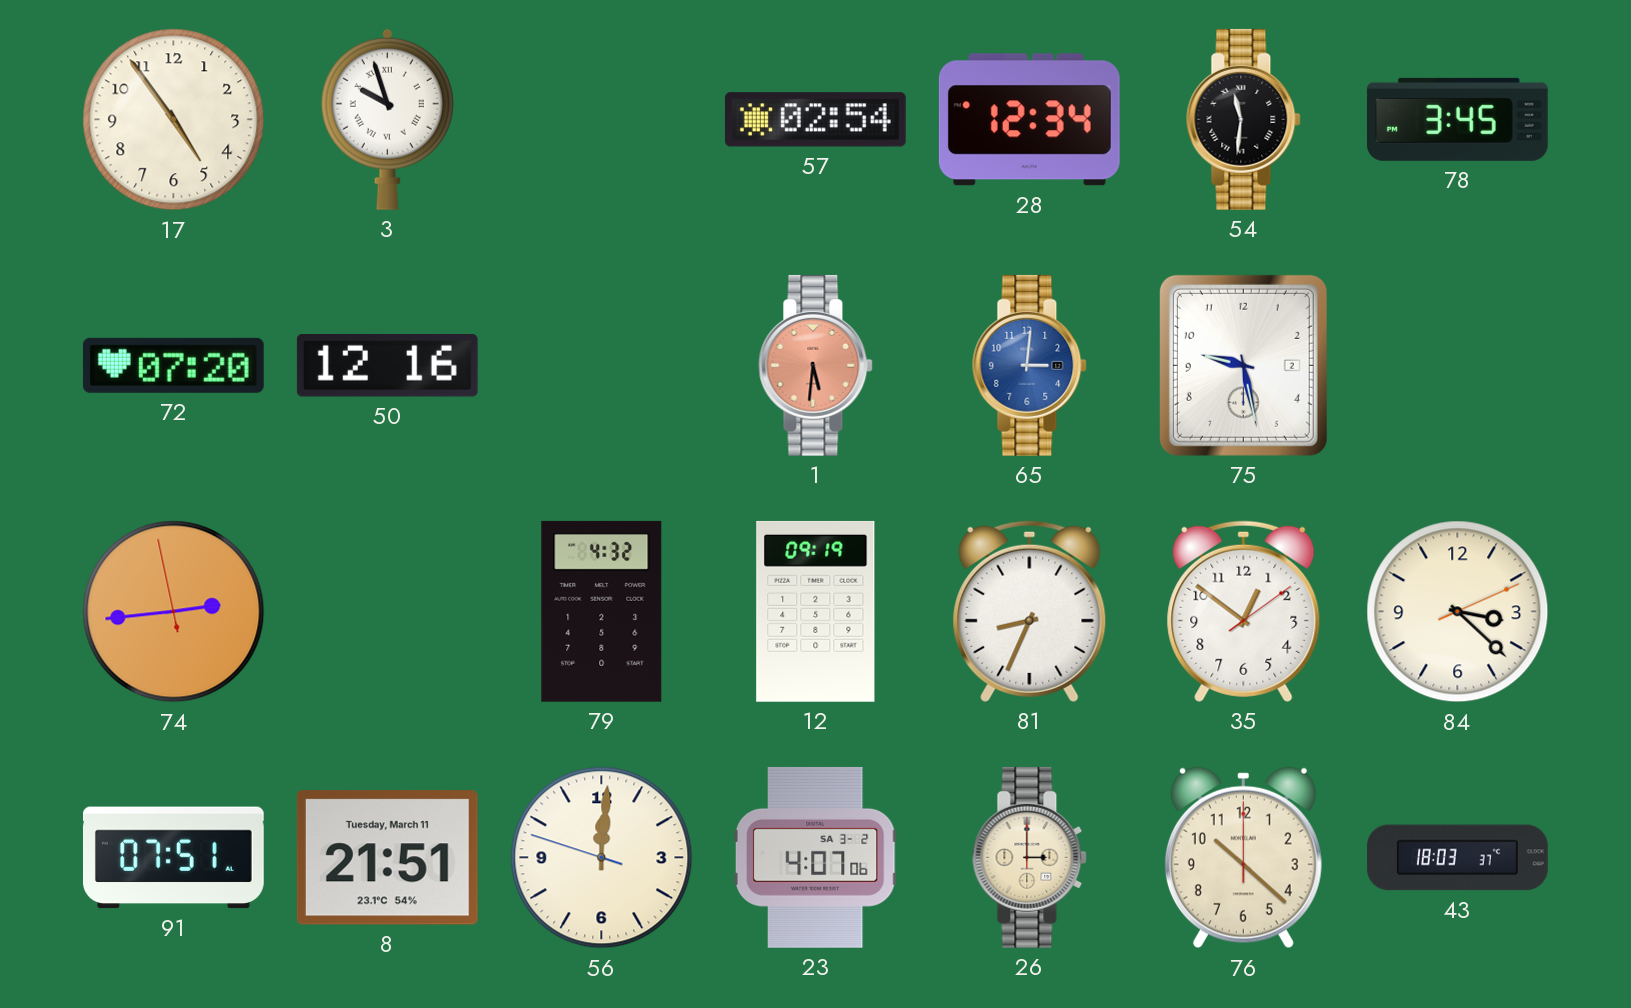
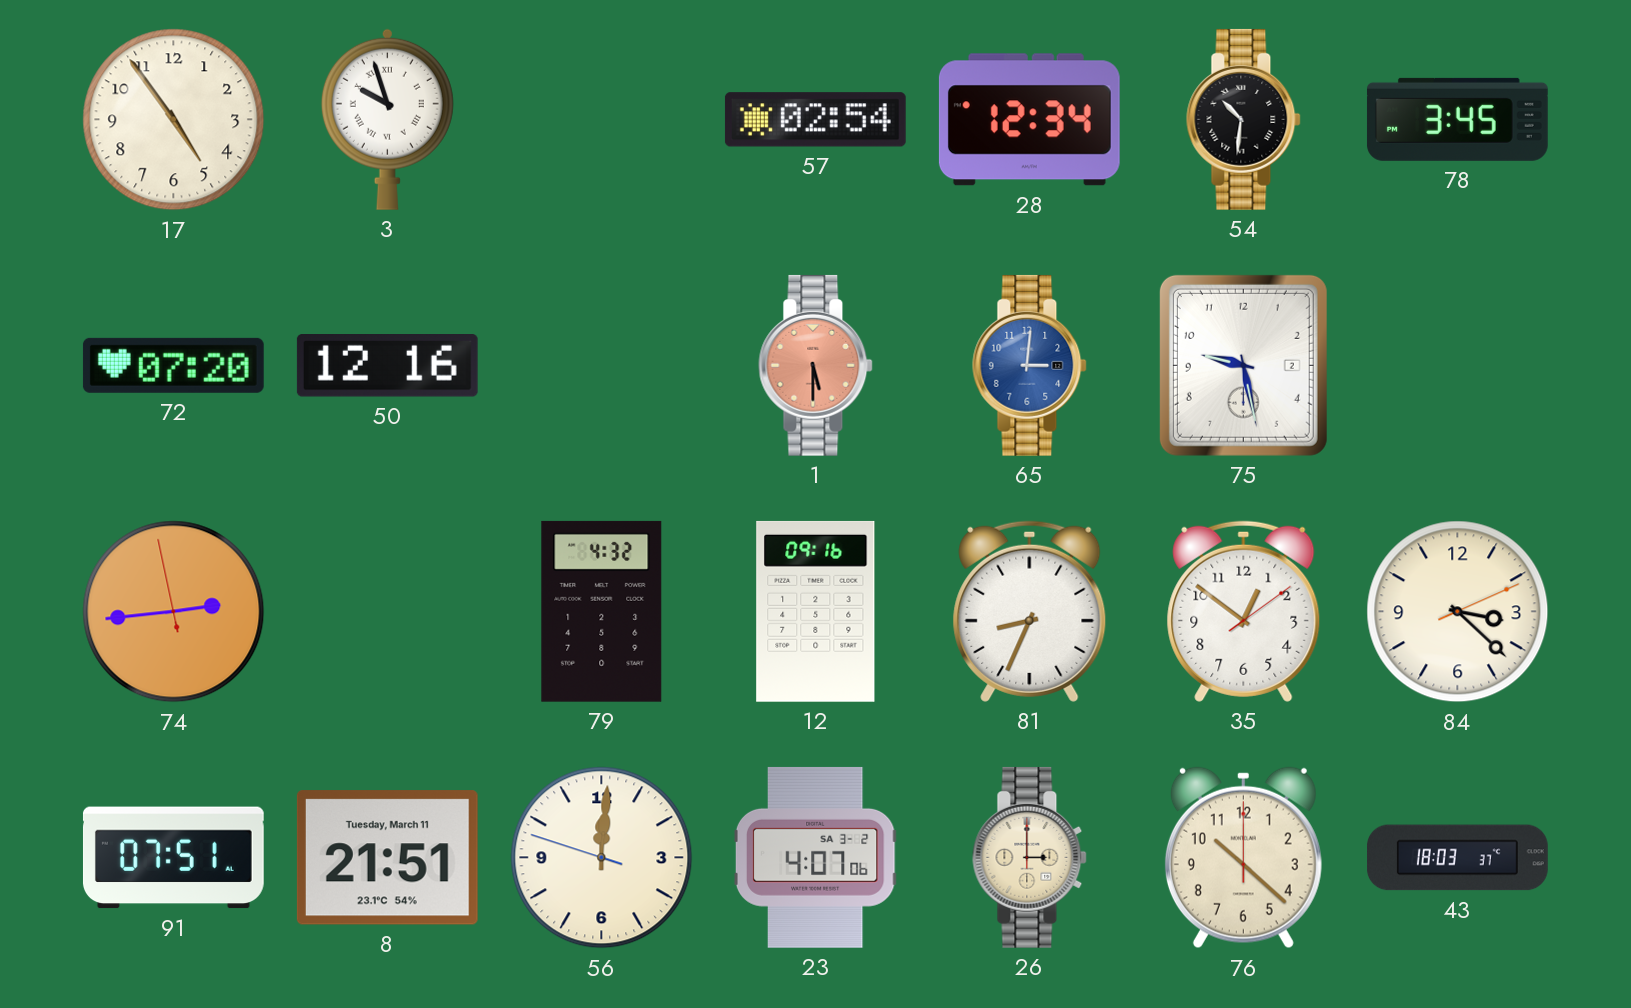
54: 11:31 -> 10:31 (1244, 119)
1: 5:31 -> 5:30 (816, 365)
12: 09:19 -> 09:16 (816, 611)
